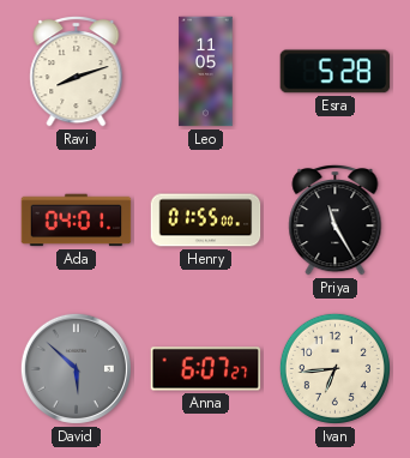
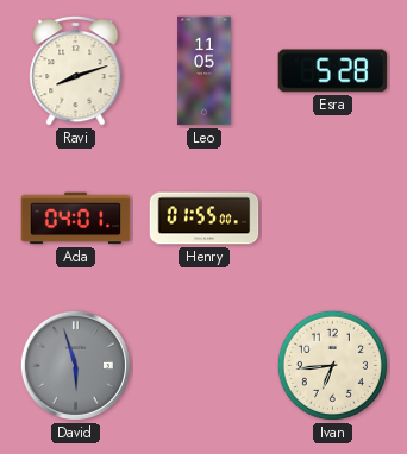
Priya: 11:25 -> none (336, 219)
David: 5:52 -> 5:57 (75, 365)
Anna: 6:07 -> none (206, 369)
